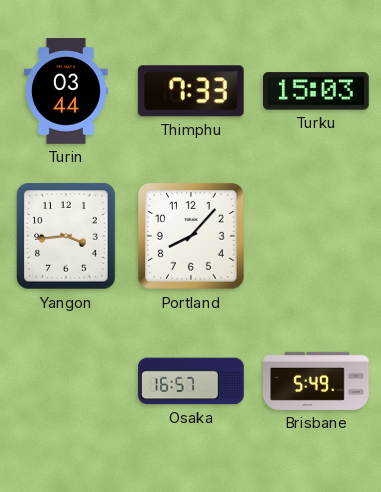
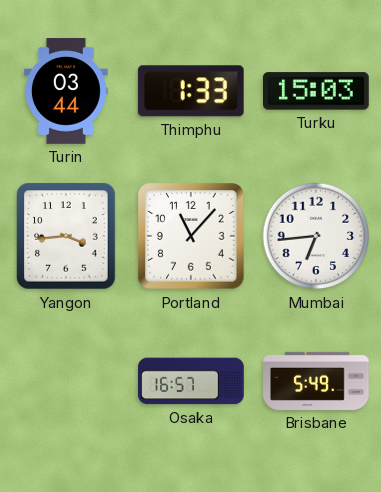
Thimphu: 7:33 -> 1:33 (191, 91)
Portland: 8:07 -> 11:07 (191, 236)
Mumbai: none -> 6:44 (316, 236)
